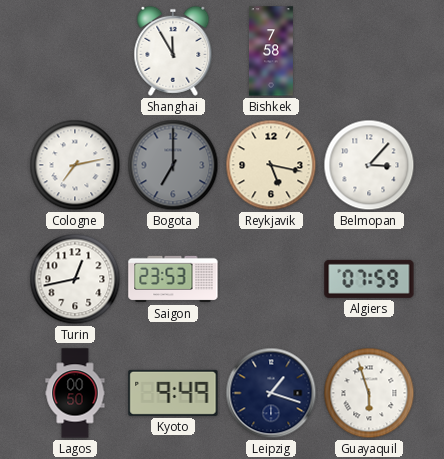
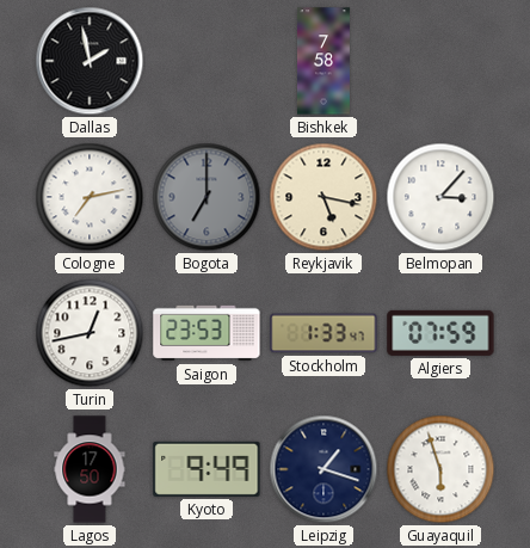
Dallas: none -> 1:58 (90, 61)
Shanghai: 11:55 -> none (173, 51)
Stockholm: none -> 1:33 (323, 333)
Lagos: 00:50 -> 17:50 (90, 469)
